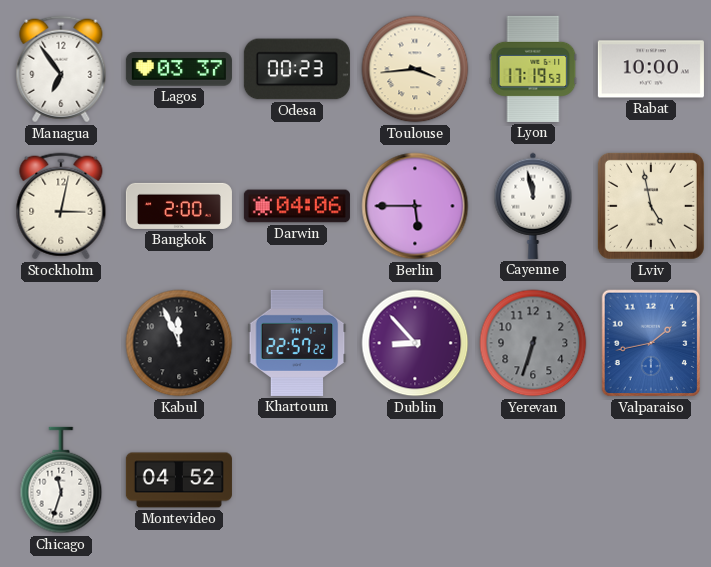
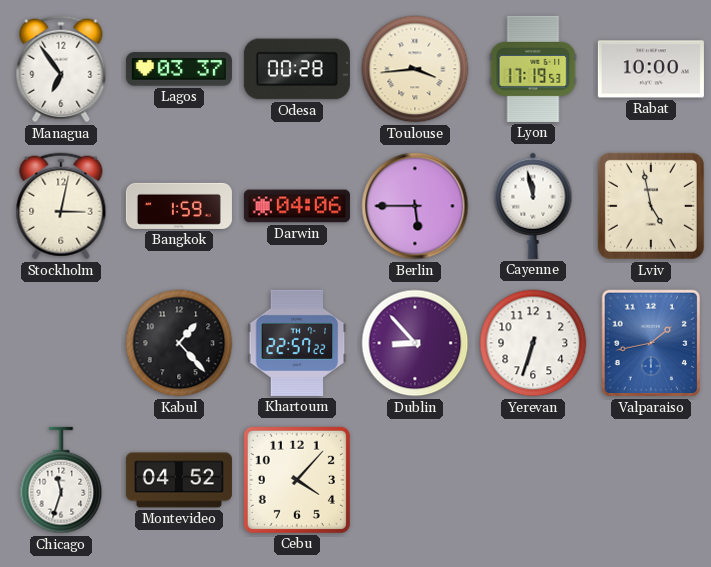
Odesa: 00:23 -> 00:28 (297, 69)
Bangkok: 2:00 -> 1:59 (179, 206)
Kabul: 11:56 -> 1:23 (179, 343)
Yerevan dial: grey -> white (533, 343)
Cebu: none -> 4:07 (297, 480)
